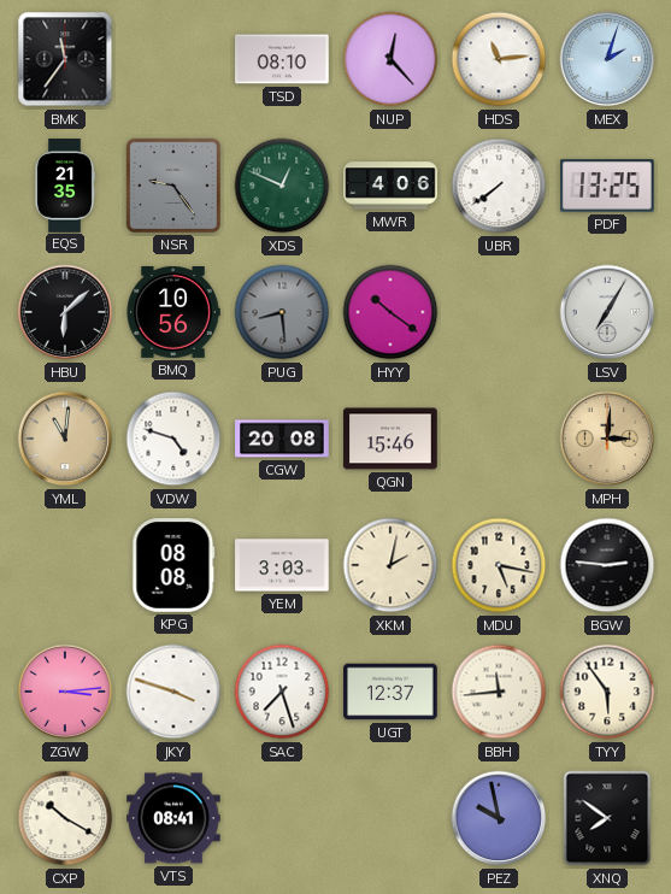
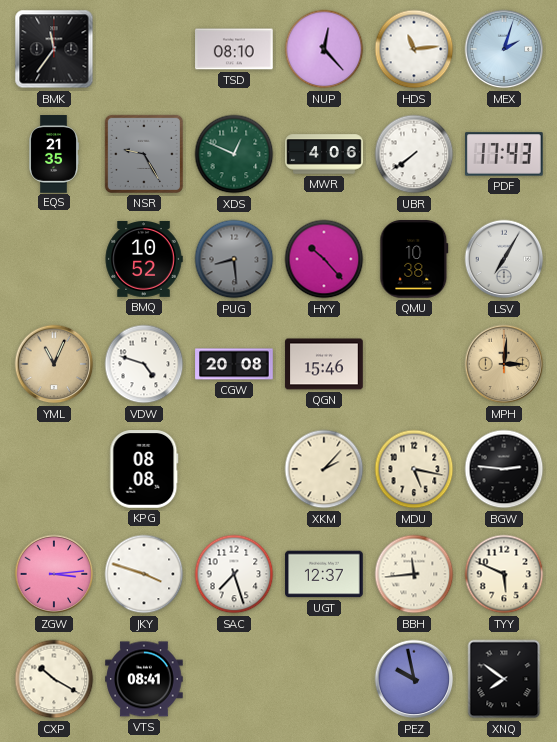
NSR: 9:24 -> 9:25 (144, 154)
PDF: 13:25 -> 17:43 (505, 154)
HBU: 6:08 -> none (65, 312)
BMQ: 10:56 -> 10:52 (144, 260)
HYY: 10:21 -> 10:23 (324, 259)
QMU: none -> 10:38 (414, 259)
YML: 11:01 -> 11:04 (54, 364)
YEM: 3:03 -> none (282, 565)
XKM: 2:02 -> 2:07 (324, 469)
TYY: 5:54 -> 5:49 (504, 574)
